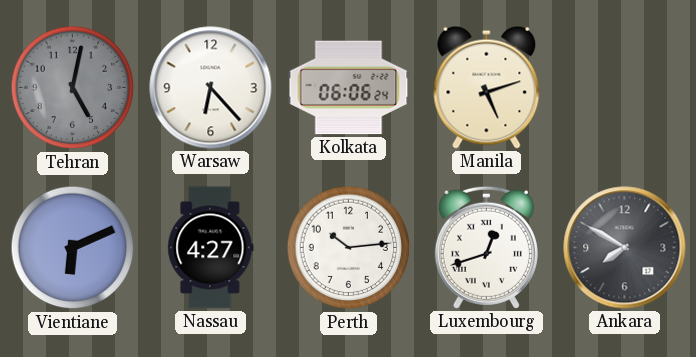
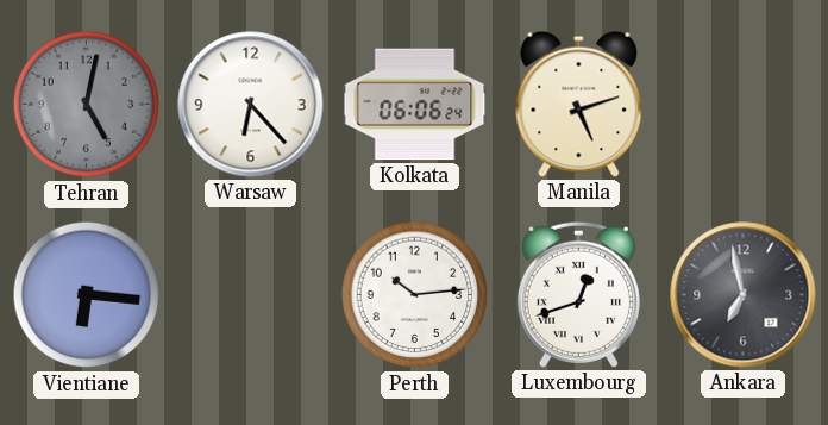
Vientiane: 6:11 -> 6:16 (87, 295)
Nassau: 4:27 -> none (211, 248)
Ankara: 7:50 -> 6:58 (744, 295)
